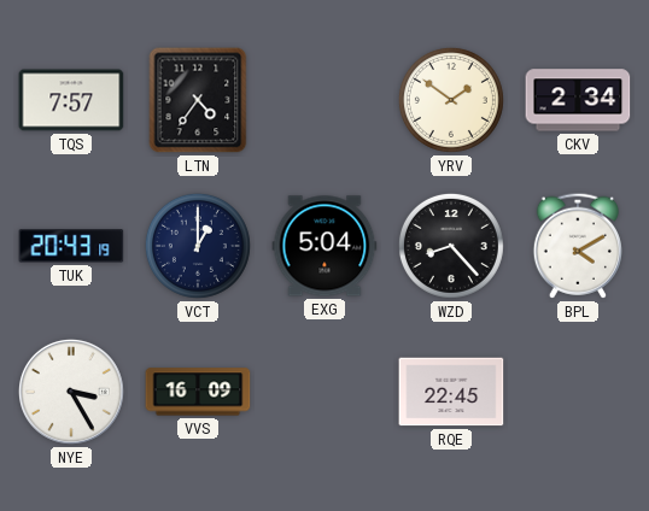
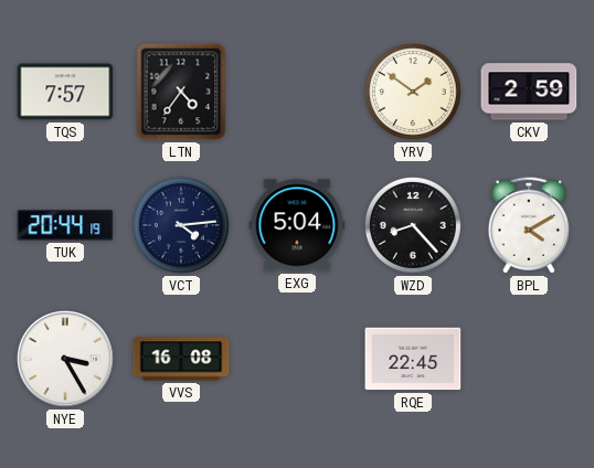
CKV: 2:34 -> 2:59 (529, 92)
TUK: 20:43 -> 20:44 (65, 225)
VCT: 1:00 -> 4:14 (181, 225)
VVS: 16:09 -> 16:08 (181, 359)
